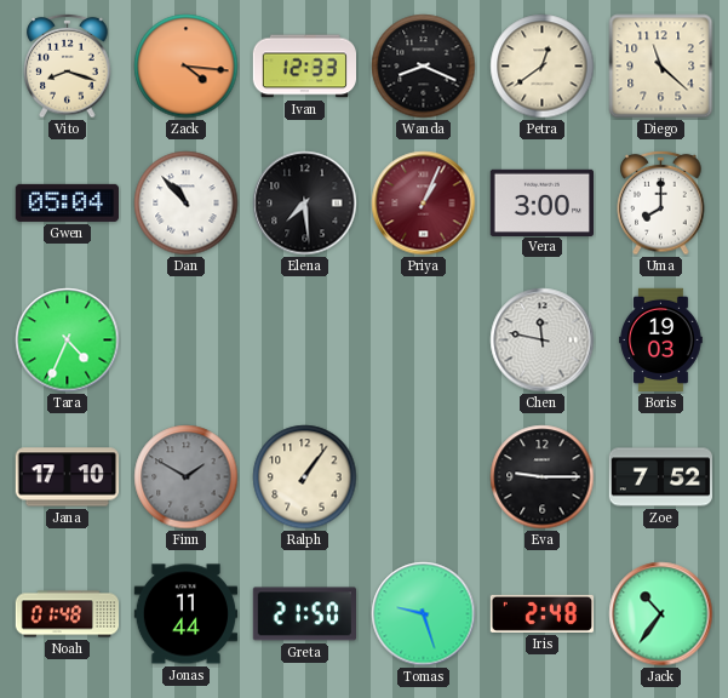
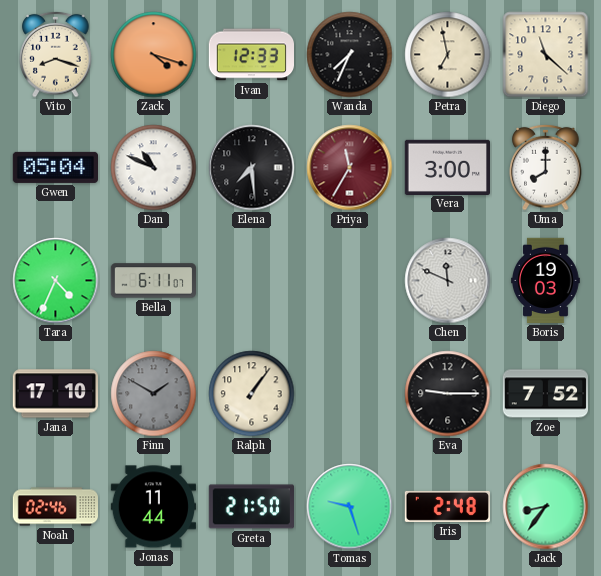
Zack: 4:16 -> 4:18 (154, 55)
Wanda: 8:19 -> 7:34 (350, 55)
Petra: 12:39 -> 6:58 (448, 55)
Dan: 10:53 -> 10:49 (154, 168)
Priya: 1:04 -> 11:35 (350, 168)
Bella: none -> 6:11 (154, 281)
Chen: 11:47 -> 11:49 (448, 281)
Noah: 01:48 -> 02:46 (55, 507)
Jack: 10:36 -> 8:36 (546, 507)
